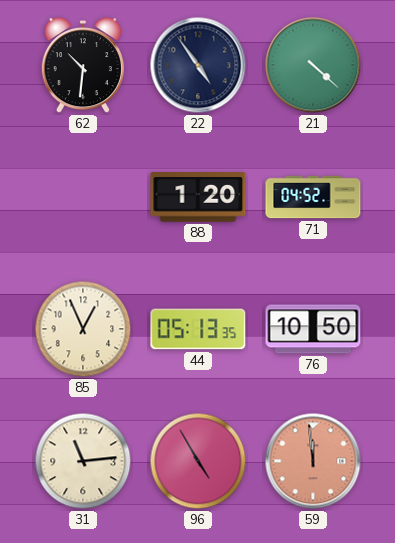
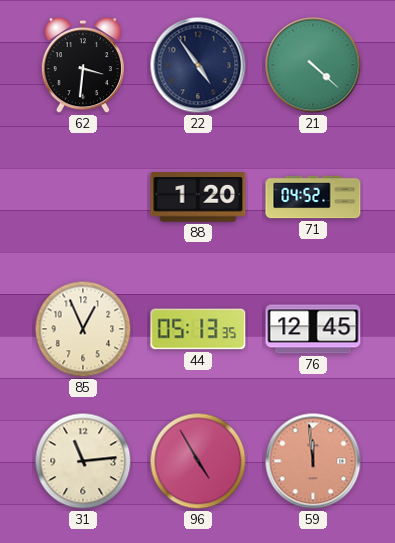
62: 10:31 -> 3:31 (83, 66)
76: 10:50 -> 12:45 (313, 329)
